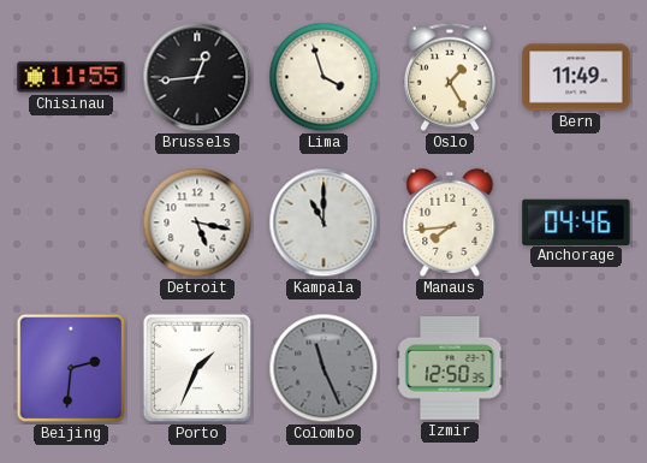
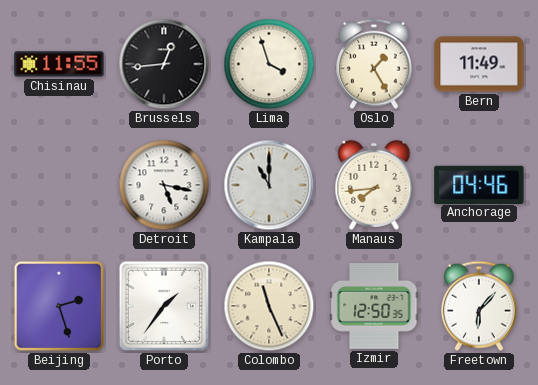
Beijing: 2:31 -> 2:27 (59, 306)
Porto: 1:34 -> 1:36 (164, 306)
Colombo dial: grey -> cream (269, 306)
Freetown: none -> 6:07 (479, 306)
